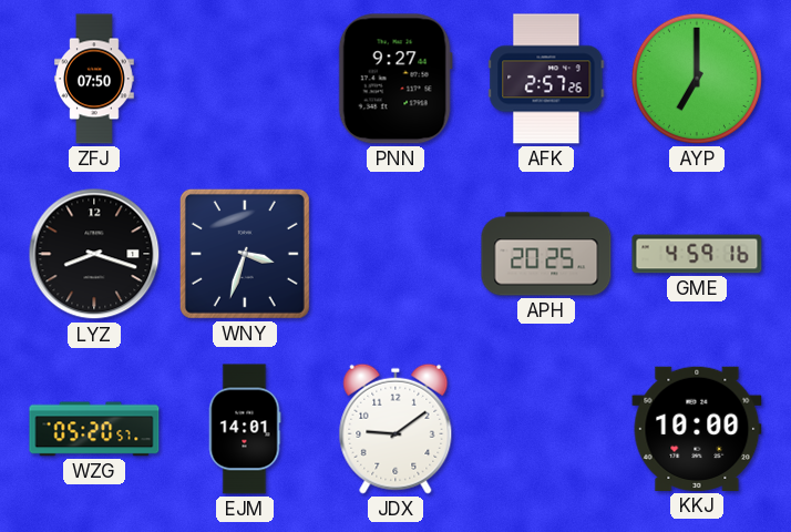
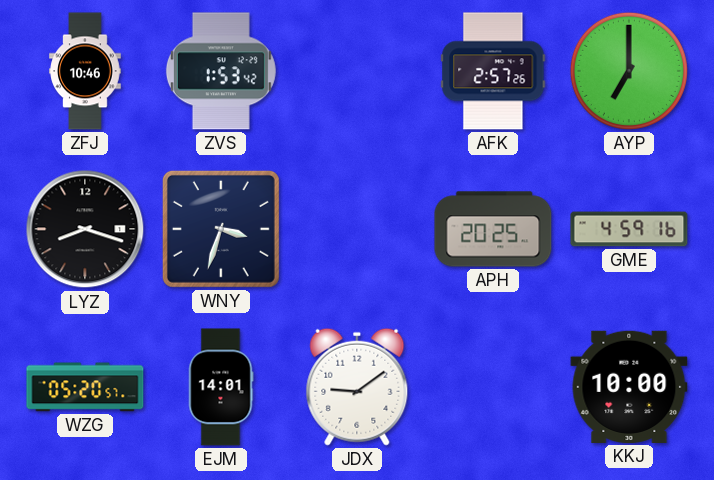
ZFJ: 07:50 -> 10:46 (85, 71)
ZVS: none -> 1:53 (221, 71)
PNN: 9:27 -> none (395, 79)
